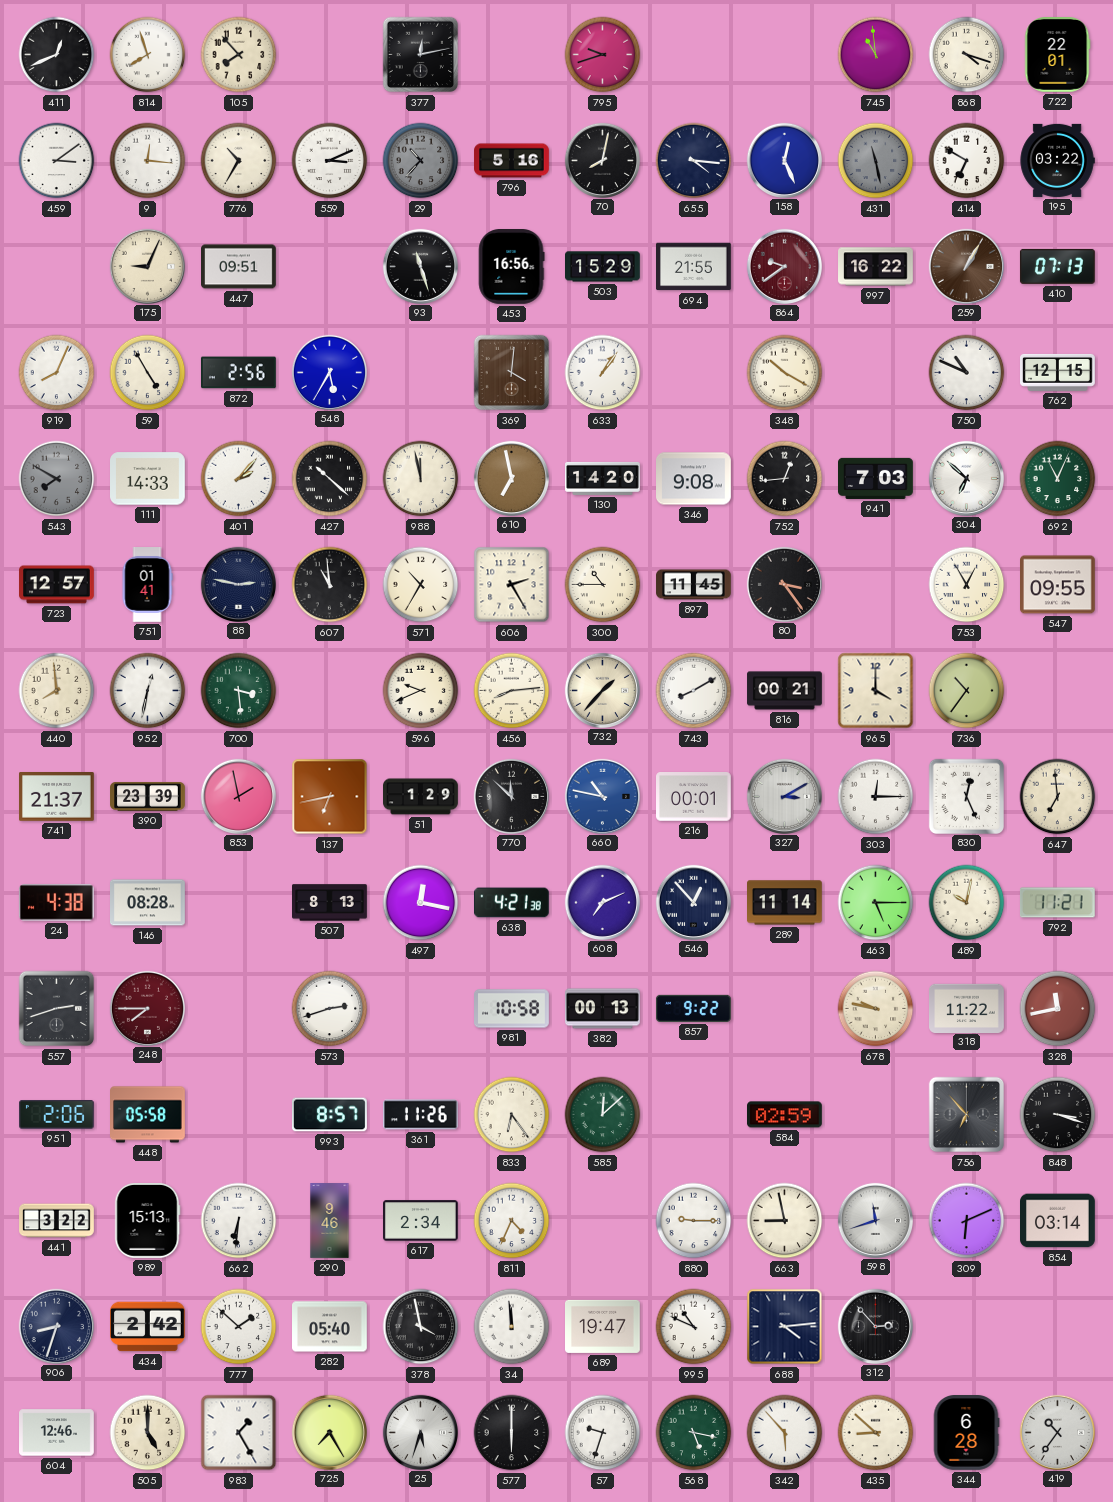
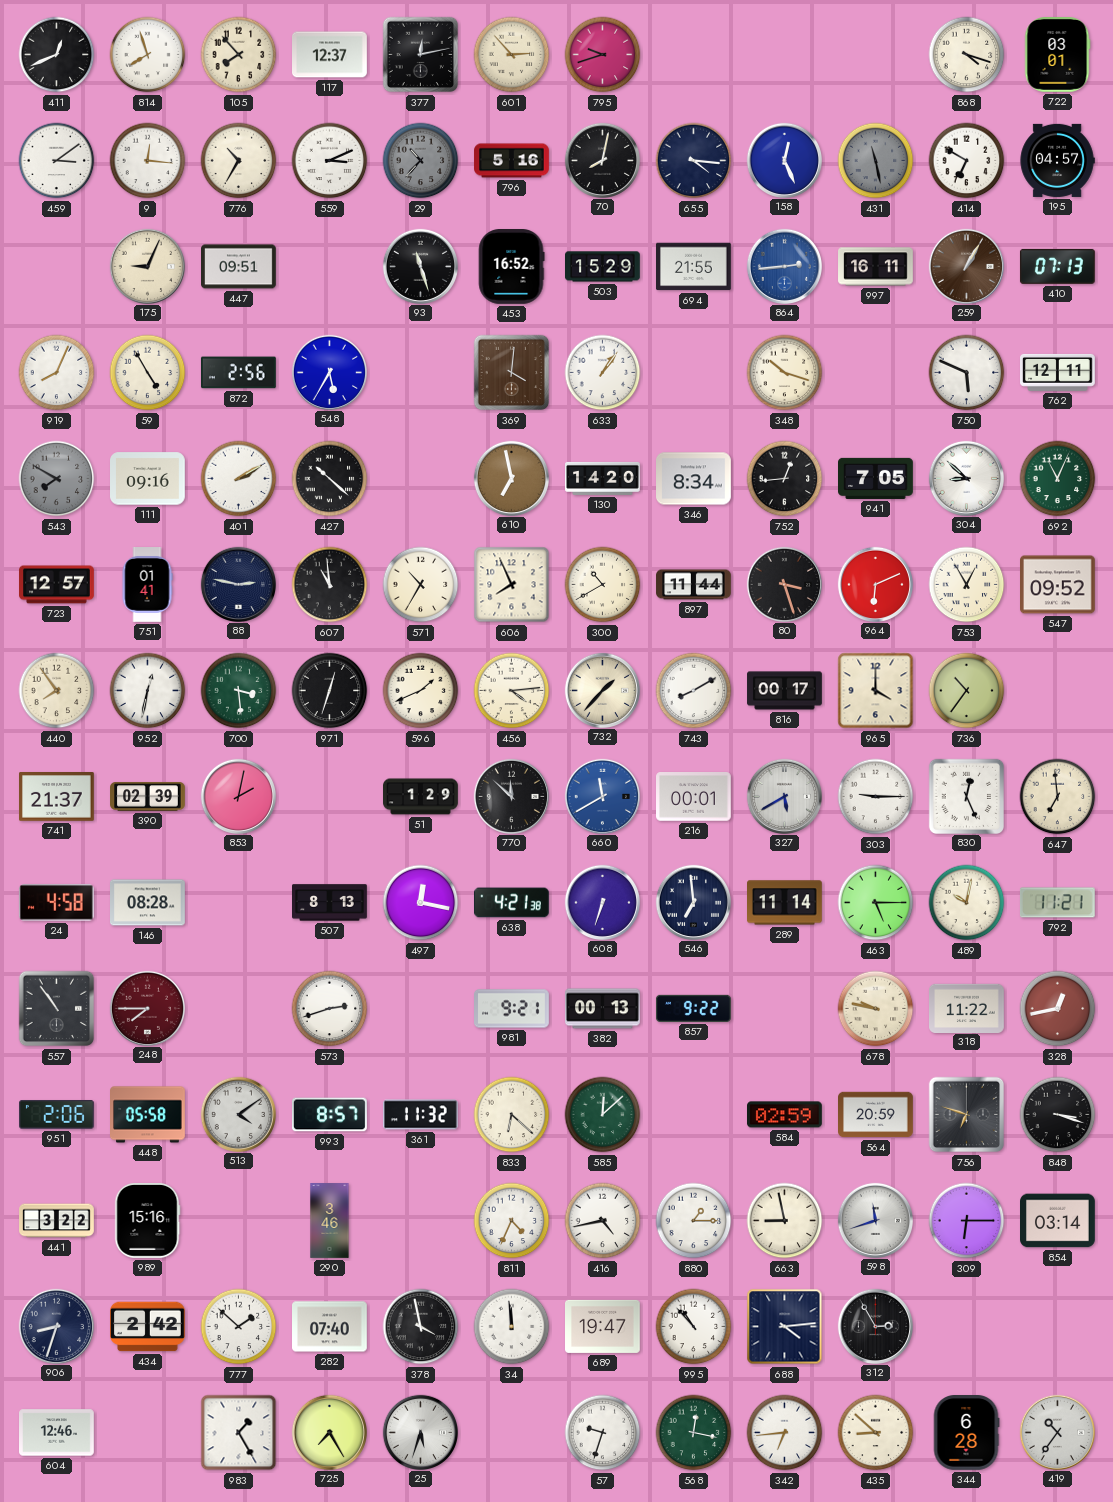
117: none -> 12:37 (330, 55)
601: none -> 2:53 (512, 55)
745: 10:59 -> none (876, 55)
722: 22:01 -> 03:01 (1057, 55)
195: 03:22 -> 04:57 (1057, 160)
453: 16:56 -> 16:52 (511, 267)
864: 9:39 -> 2:44 (784, 266)
864 dial: burgundy -> blue (784, 266)
997: 16:22 -> 16:11 (876, 267)
348: 10:20 -> 10:18 (785, 373)
750: 10:49 -> 5:49 (967, 373)
762: 12:15 -> 12:11 (1058, 372)
111: 14:33 -> 09:16 (148, 479)
401: 2:07 -> 2:10 (239, 479)
988: 11:58 -> none (421, 479)
346: 9:08 -> 8:34 (694, 479)
941: 7:03 -> 7:05 (876, 478)
304: 6:52 -> 8:52 (966, 478)
606: 2:25 -> 7:56 (512, 585)
300: 10:45 -> 10:40 (603, 585)
897: 11:45 -> 11:44 (694, 585)
80: 3:24 -> 3:27 (784, 584)
964: none -> 6:11 (875, 584)
547: 09:55 -> 09:52 (1058, 585)
440: 7:59 -> 7:54 (57, 691)
971: none -> 12:33 (330, 691)
596: 9:41 -> 1:41 (421, 691)
456: 8:14 -> 4:14 (512, 691)
816: 00:21 -> 00:17 (785, 691)
390: 23:39 -> 02:39 (148, 797)
853: 1:58 -> 2:02 (238, 796)
137: 6:43 -> none (330, 797)
660: 10:47 -> 11:40 (602, 796)
327: 3:10 -> 5:40 (784, 796)
303: 12:15 -> 9:15 (876, 797)
24: 4:38 -> 4:58 (56, 903)
608: 7:11 -> 6:33 (602, 902)
546: 12:53 -> 6:59 (693, 902)
557: 2:42 -> 10:54 (57, 1009)
981: 10:58 -> 9:21 (512, 1009)
328: 11:43 -> 12:43 (1058, 1009)
513: none -> 4:09 (238, 1114)
361: 11:26 -> 11:32 (421, 1115)
833: 6:24 -> 6:22 (512, 1115)
564: none -> 20:59 (876, 1115)
756: 6:53 -> 6:48 (967, 1115)
989: 15:13 -> 15:16 (147, 1221)
662: 6:31 -> none (239, 1221)
290: 9:46 -> 3:46 (330, 1221)
617: 2:34 -> none (421, 1221)
416: none -> 4:43 (603, 1221)
880: 9:15 -> 1:15 (694, 1221)
309: 6:11 -> 6:15 (967, 1221)
282: 05:40 -> 07:40 (330, 1327)
995: 10:49 -> 10:53 (694, 1327)
312: 2:53 -> 2:55 (875, 1326)
505: 5:00 -> none (148, 1433)
577: 6:00 -> none (512, 1433)
568: 5:17 -> 12:17 (694, 1433)
342: 5:53 -> 6:44 (785, 1433)
